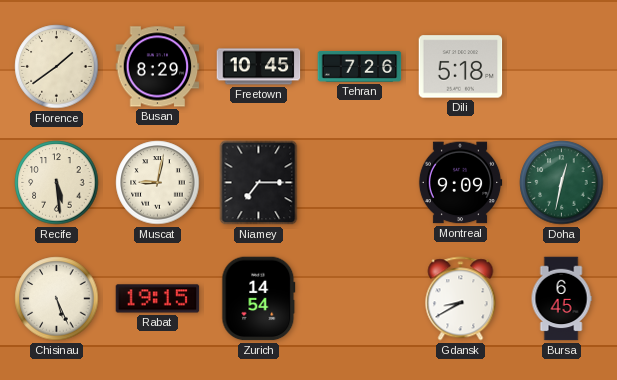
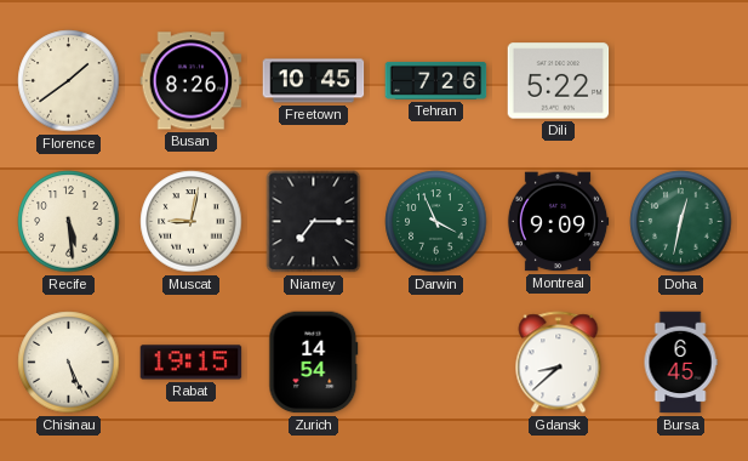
Busan: 8:29 -> 8:26 (192, 81)
Dili: 5:18 -> 5:22 (559, 81)
Darwin: none -> 3:56 (436, 222)
Gdansk: 8:40 -> 8:38 (559, 363)
